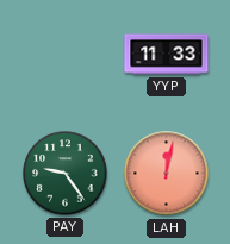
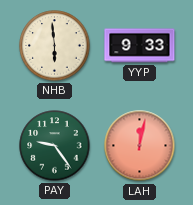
NHB: none -> 5:59 (55, 46)
YYP: 11:33 -> 9:33 (140, 46)
